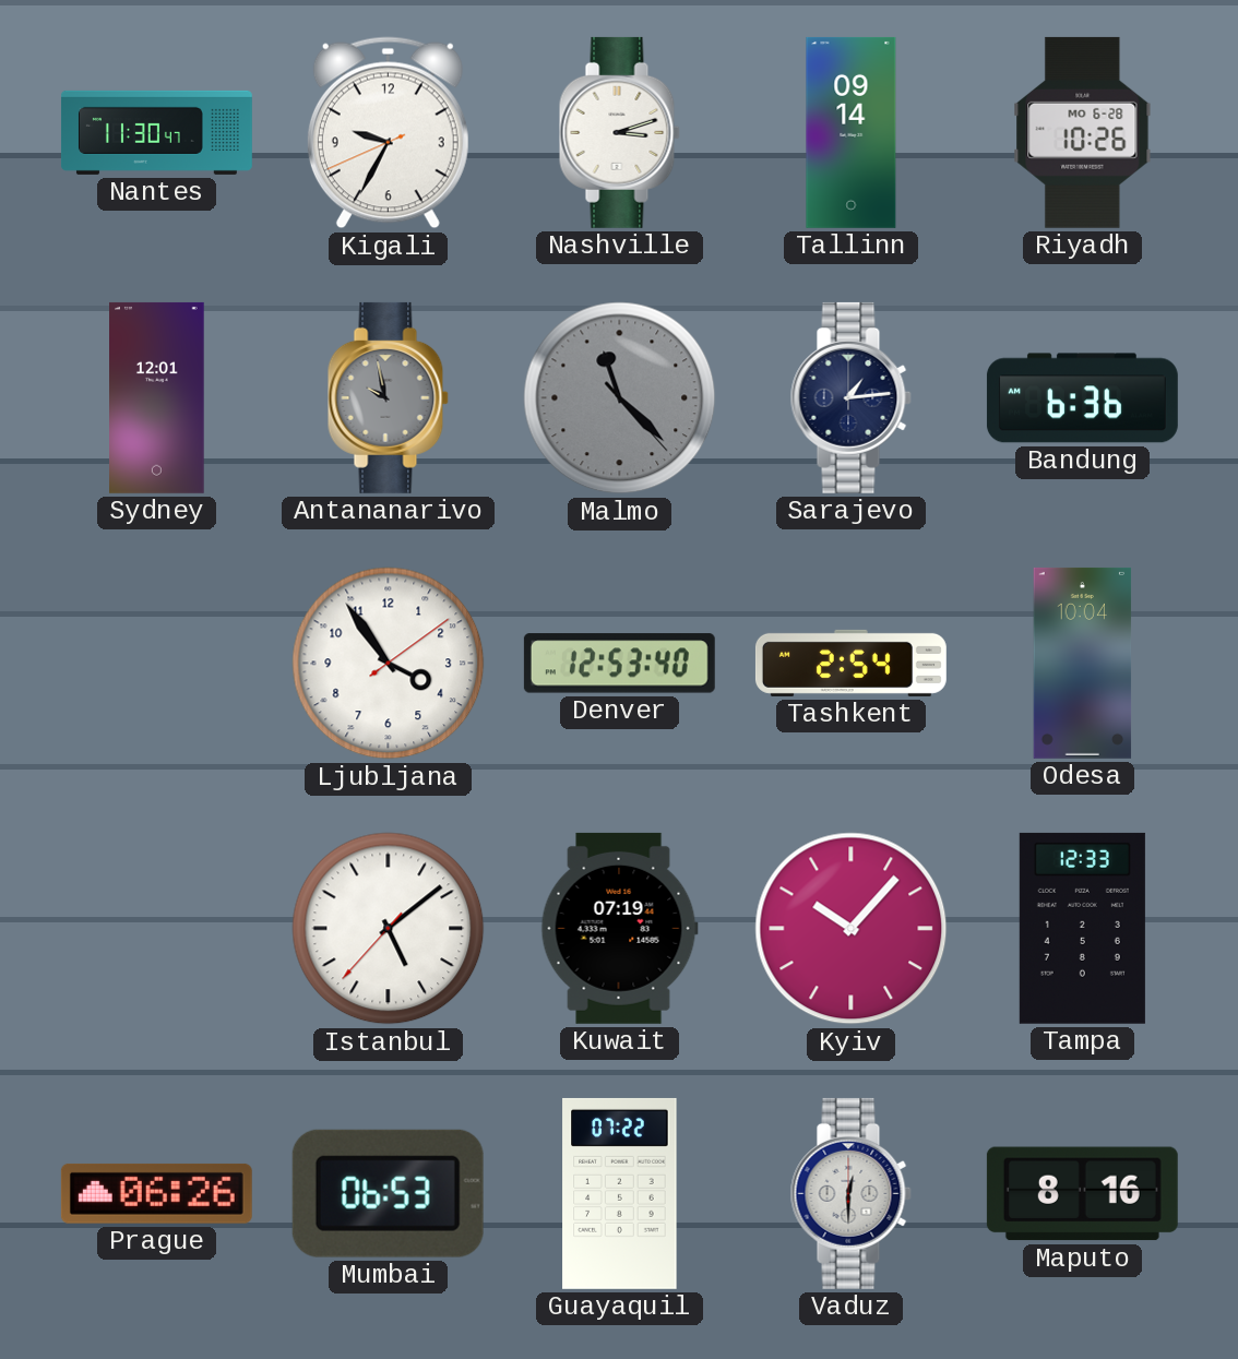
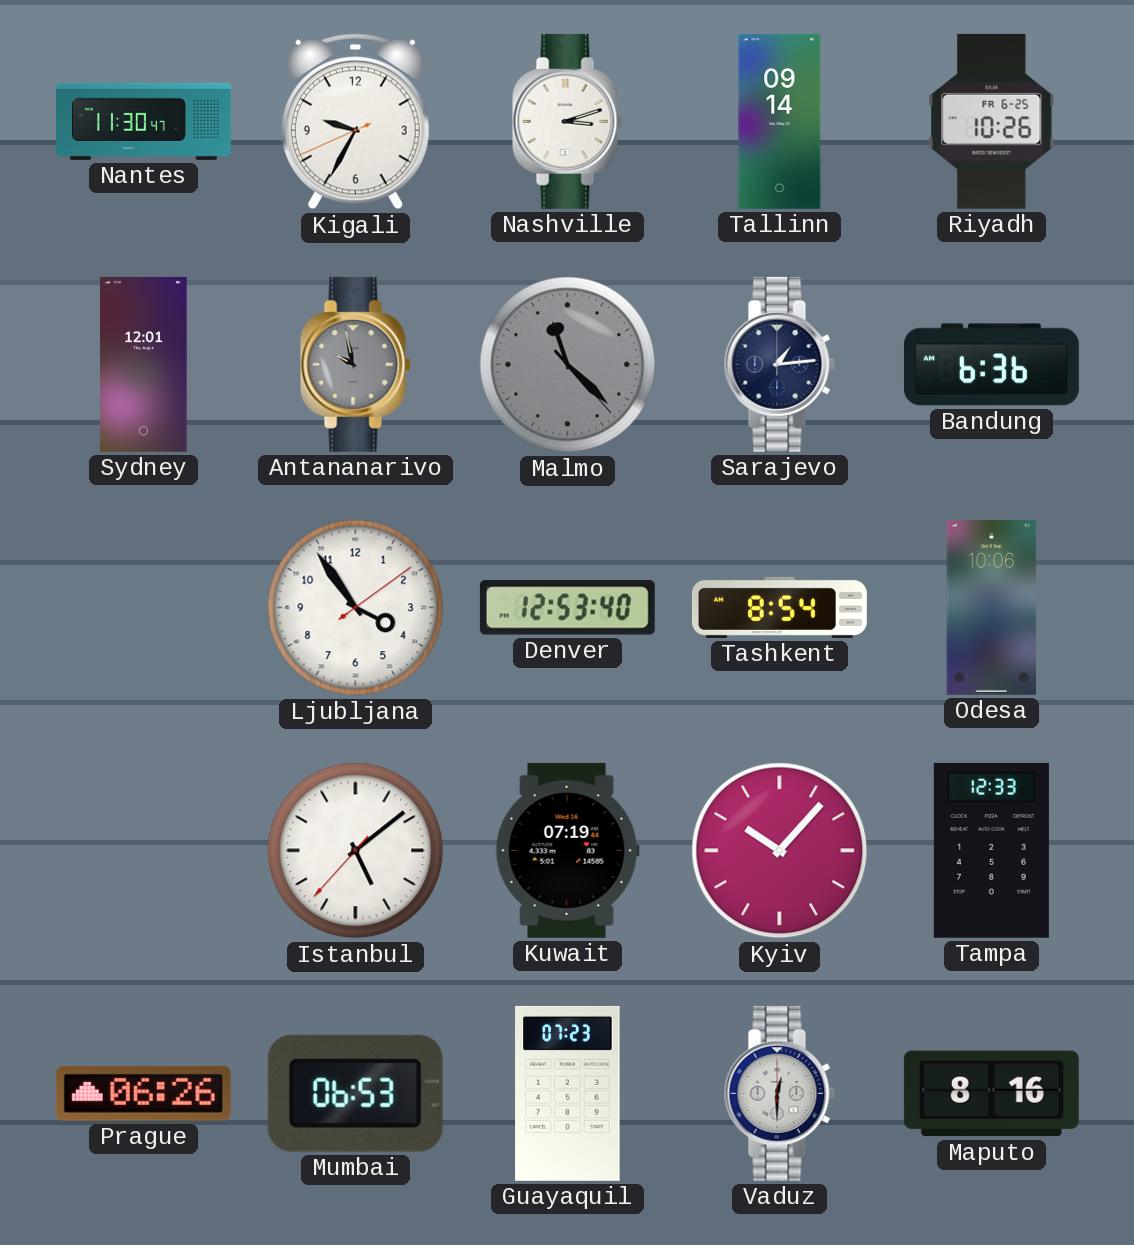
Riyadh date: MO 6-28 -> FR 6-25 (992, 121)
Tashkent: 2:54 -> 8:54 (779, 607)
Odesa: 10:04 -> 10:06 (992, 607)
Guayaquil: 07:22 -> 07:23 (568, 1093)
